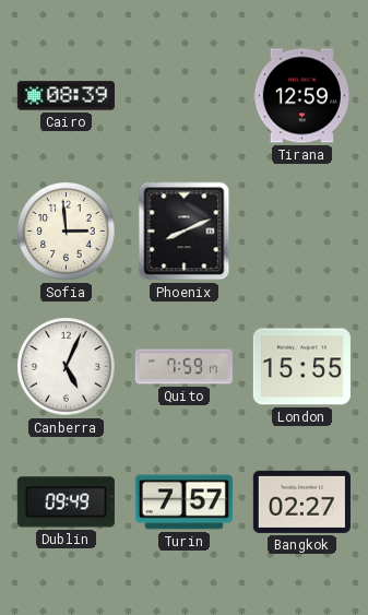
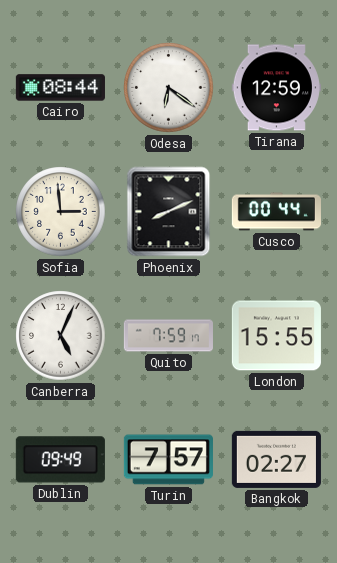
Cairo: 08:39 -> 08:44 (60, 88)
Odesa: none -> 6:21 (169, 88)
Cusco: none -> 00:44 (276, 212)
